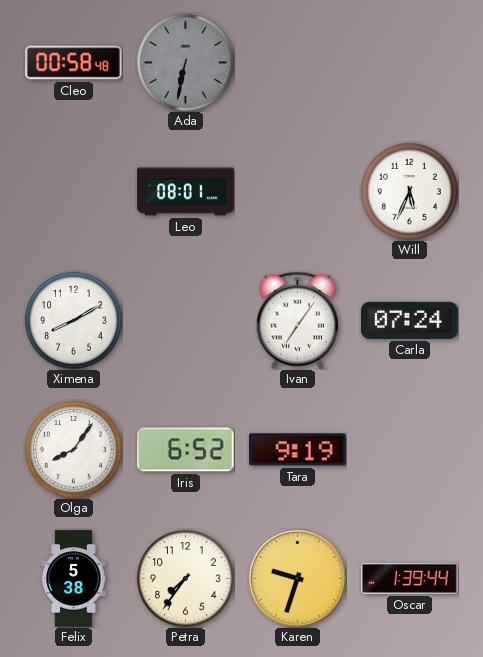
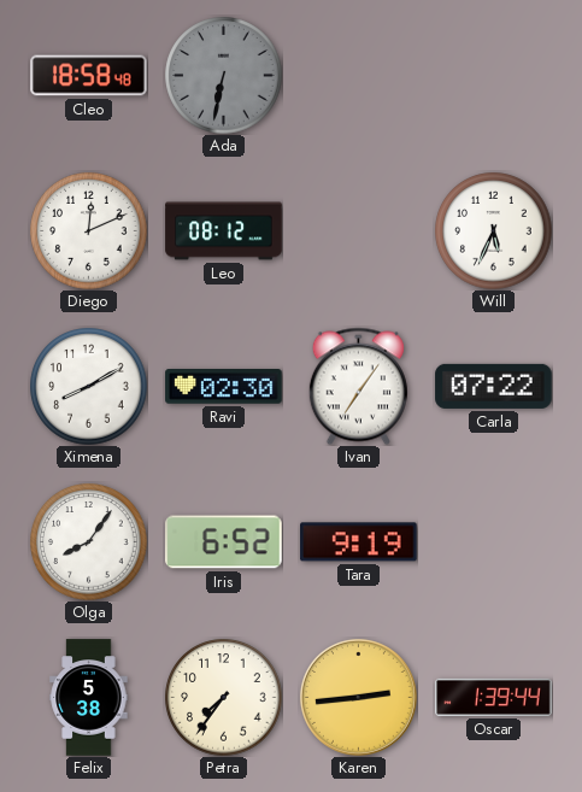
Cleo: 00:58 -> 18:58 (89, 76)
Diego: none -> 12:11 (89, 231)
Leo: 08:01 -> 08:12 (224, 231)
Ravi: none -> 02:30 (224, 387)
Carla: 07:24 -> 07:22 (494, 386)
Karen: 9:33 -> 2:44 (358, 697)
